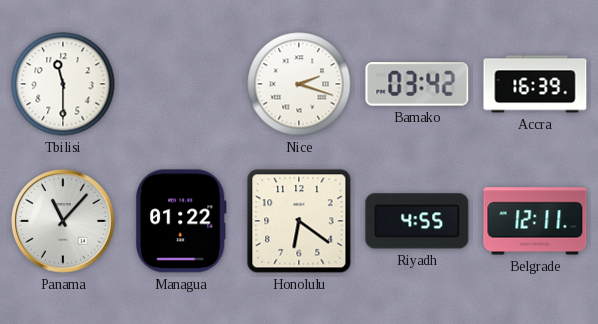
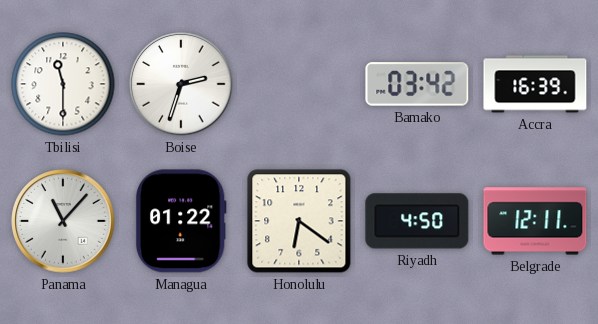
Boise: none -> 2:33 (181, 84)
Nice: 2:18 -> none (299, 84)
Riyadh: 4:55 -> 4:50 (417, 221)
